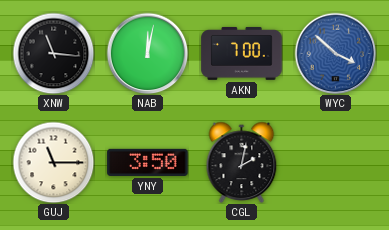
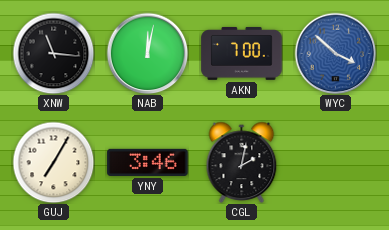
GUJ: 11:15 -> 7:05 (53, 162)
YNY: 3:50 -> 3:46 (148, 162)
